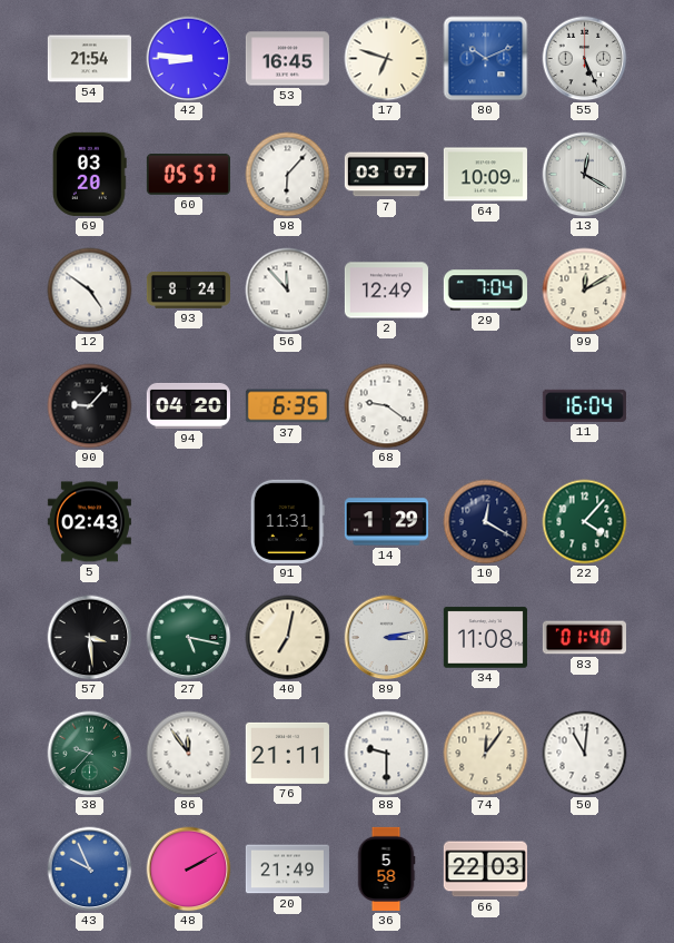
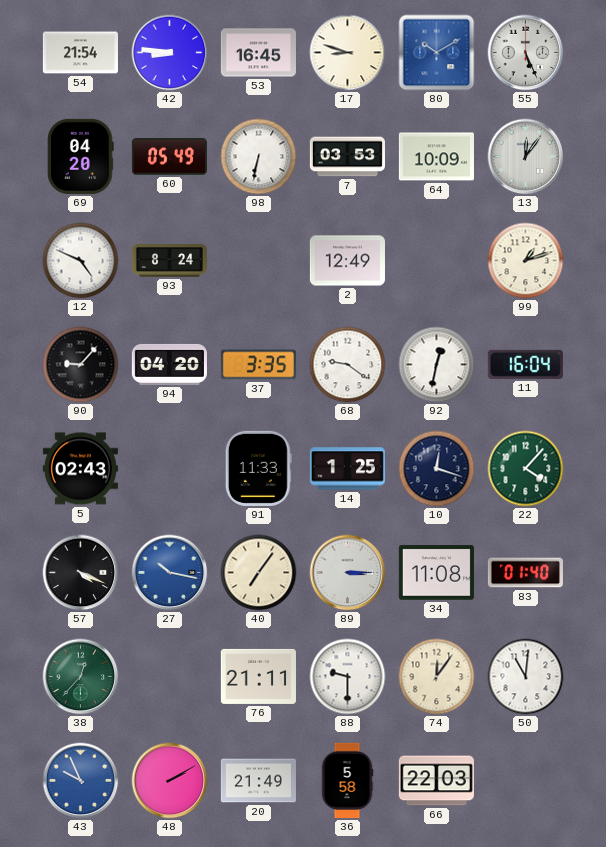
17: 6:48 -> 8:48 (348, 53)
80: 10:11 -> 10:10 (437, 53)
69: 03:20 -> 04:20 (81, 156)
60: 05:57 -> 05:49 (169, 157)
98: 6:07 -> 6:32 (259, 157)
7: 03:07 -> 03:53 (347, 157)
13: 12:20 -> 12:06 (526, 157)
12: 4:51 -> 4:49 (81, 261)
56: 11:53 -> none (288, 291)
29: 7:04 -> none (485, 291)
99: 12:10 -> 1:12 (526, 261)
37: 6:35 -> 3:35 (258, 365)
92: none -> 12:32 (437, 365)
91: 11:31 -> 11:33 (258, 468)
14: 1:29 -> 1:25 (347, 469)
10: 12:20 -> 12:18 (437, 469)
57: 3:29 -> 4:19 (81, 573)
27: 5:17 -> 10:17 (170, 573)
27 dial: green -> blue (170, 573)
40: 7:02 -> 7:06 (259, 573)
89: 3:13 -> 3:15 (348, 573)
38: 9:37 -> 12:37 (81, 677)
86: 11:54 -> none (189, 754)
